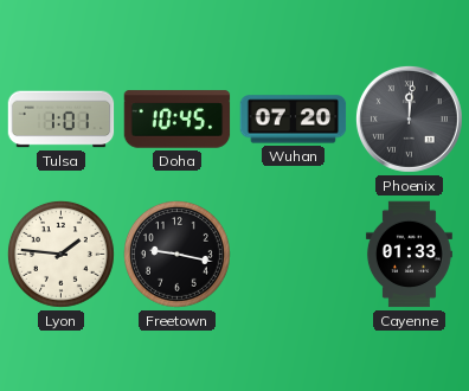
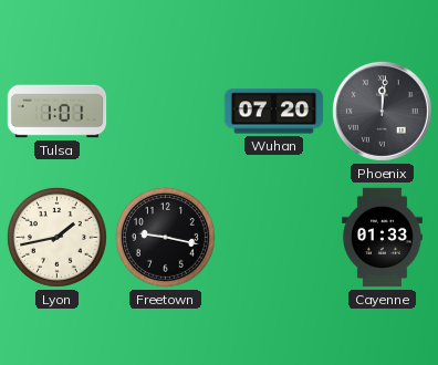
Doha: 10:45 -> none (178, 120)
Lyon: 1:46 -> 1:43 (56, 237)
